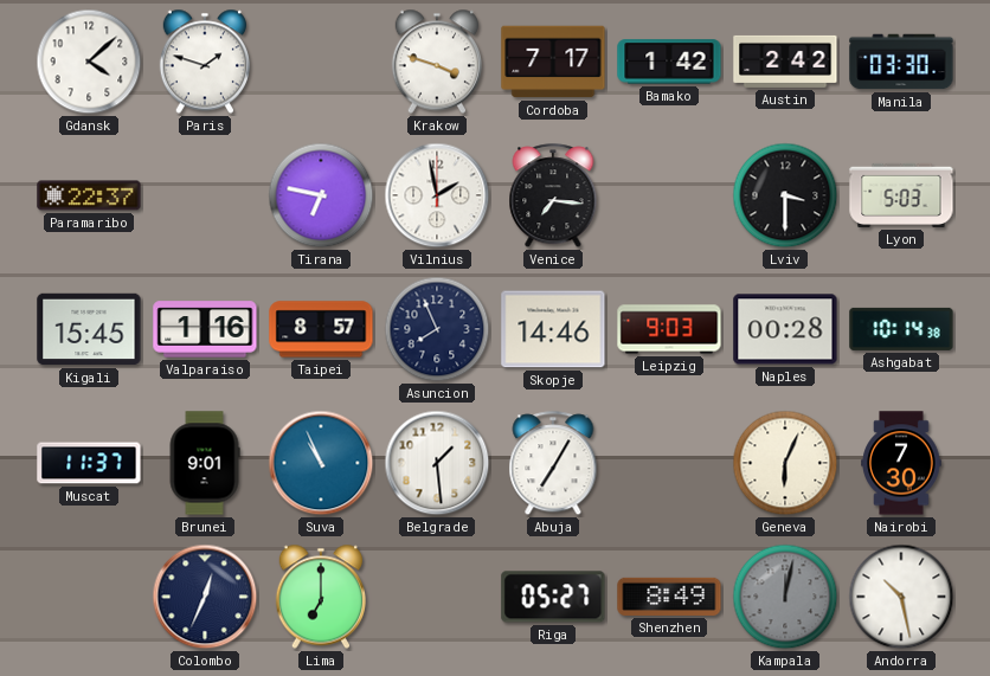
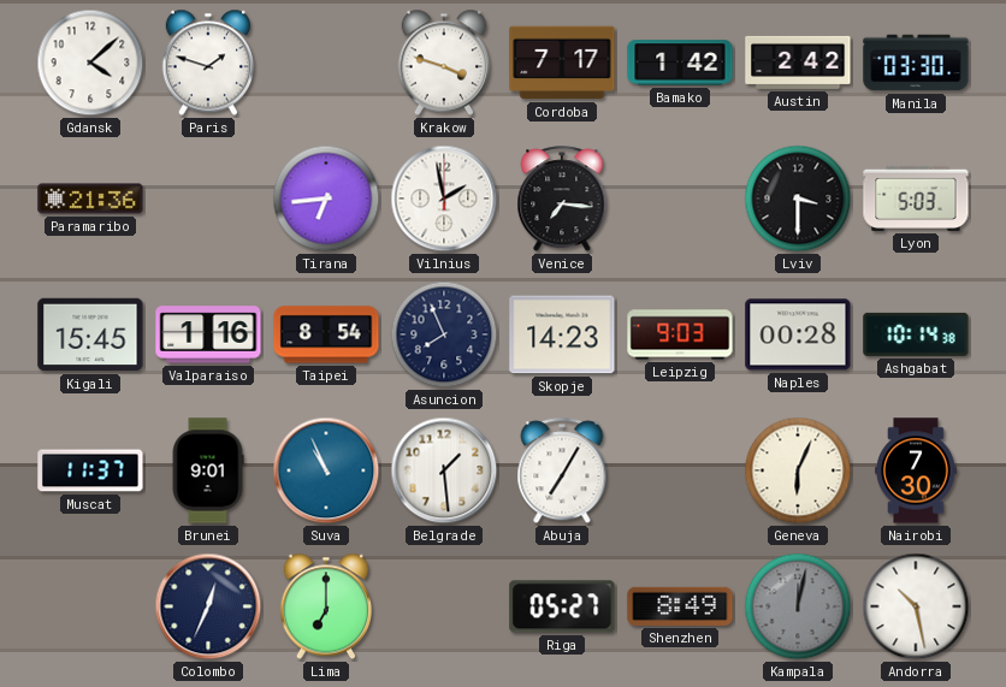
Paramaribo: 22:37 -> 21:36 (90, 199)
Tirana: 6:47 -> 6:44 (326, 199)
Taipei: 8:57 -> 8:54 (326, 334)
Skopje: 14:46 -> 14:23 (562, 334)
